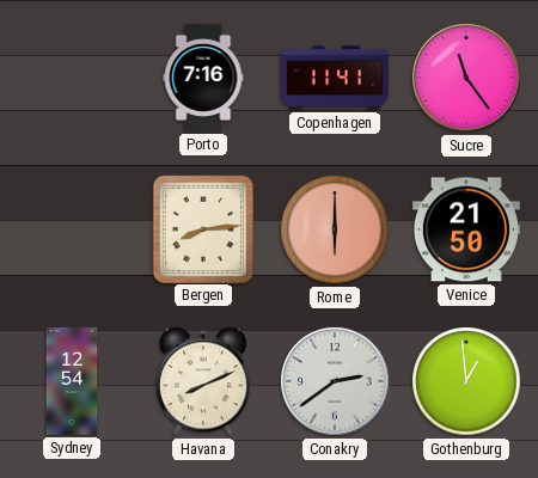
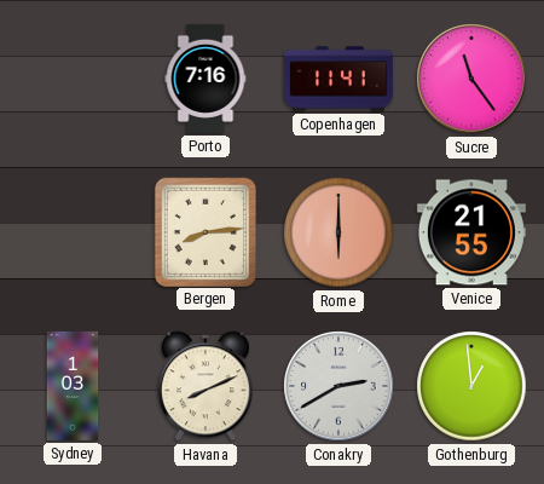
Venice: 21:50 -> 21:55 (471, 232)
Sydney: 12:54 -> 1:03 (73, 386)
Conakry: 2:39 -> 2:40 (338, 386)
